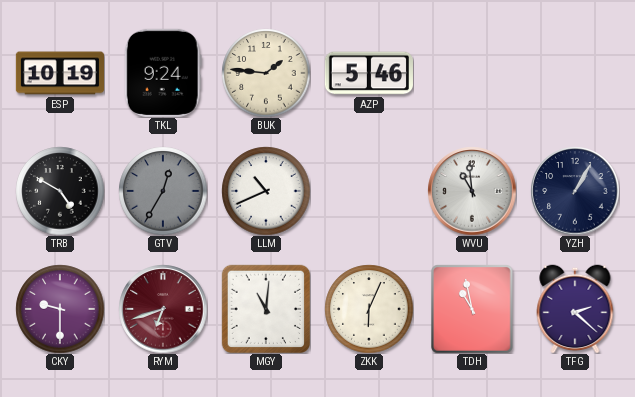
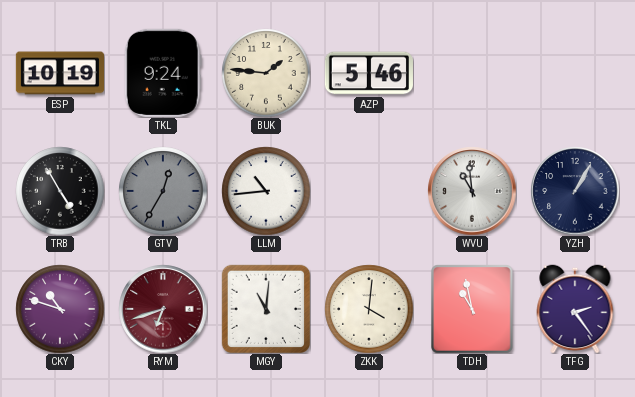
TRB: 4:50 -> 4:55 (60, 191)
LLM: 10:41 -> 10:44 (266, 191)
CKY: 9:30 -> 10:48 (60, 309)
ZKK: 6:04 -> 4:01 (369, 309)
TFG: 2:22 -> 2:24 (575, 309)
